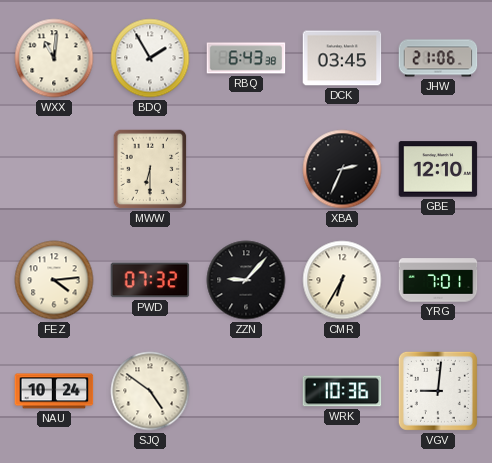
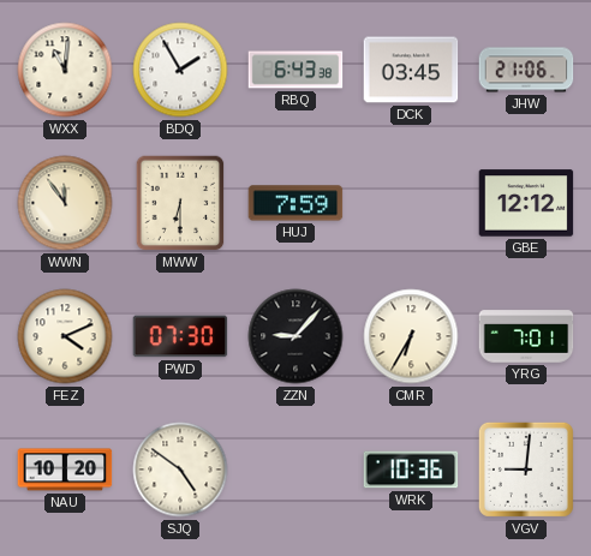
WWN: none -> 11:54 (65, 203)
HUJ: none -> 7:59 (295, 203)
XBA: 2:34 -> none (342, 169)
GBE: 12:10 -> 12:12 (526, 203)
FEZ: 4:14 -> 4:11 (65, 336)
PWD: 07:32 -> 07:30 (180, 336)
NAU: 10:24 -> 10:20 (65, 470)
